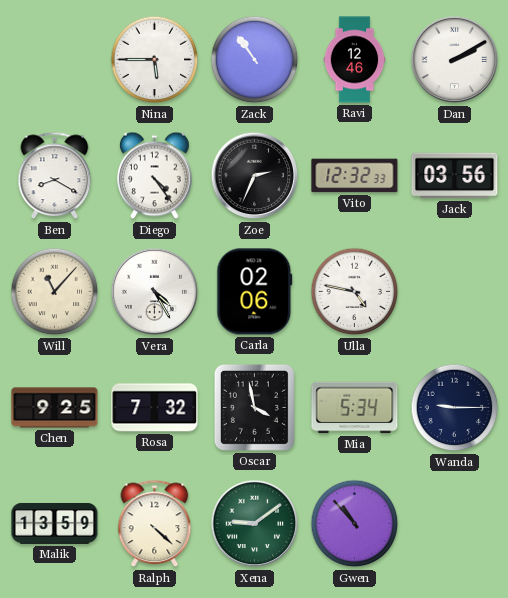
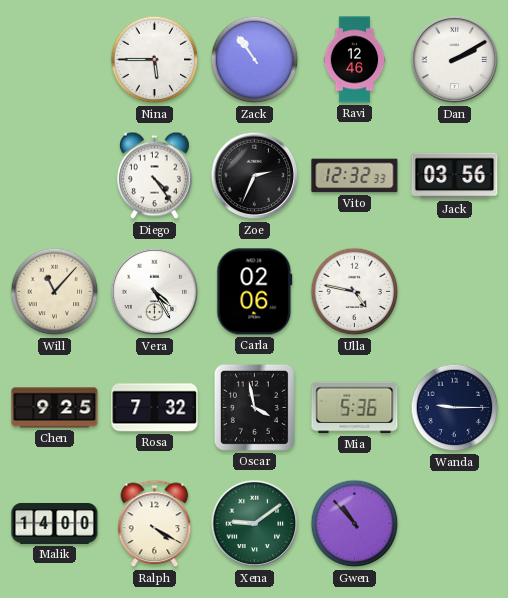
Ben: 8:20 -> none (55, 176)
Mia: 5:34 -> 5:36 (355, 408)
Malik: 13:59 -> 14:00 (55, 524)
Ralph: 4:22 -> 4:20 (155, 524)
